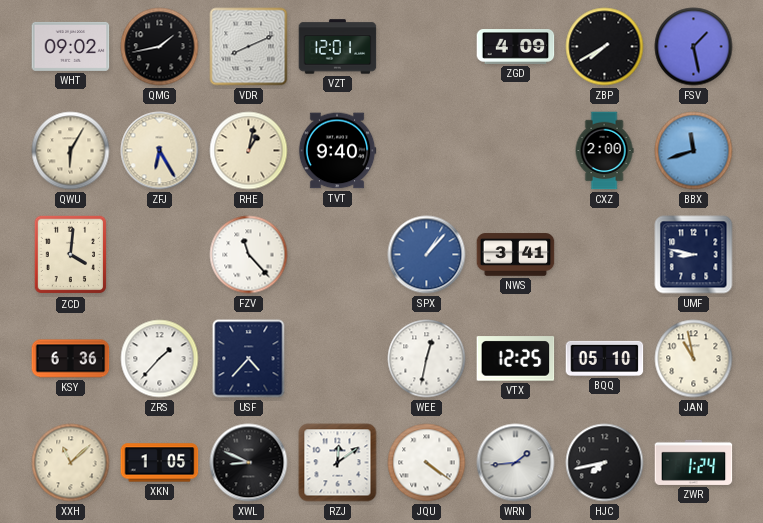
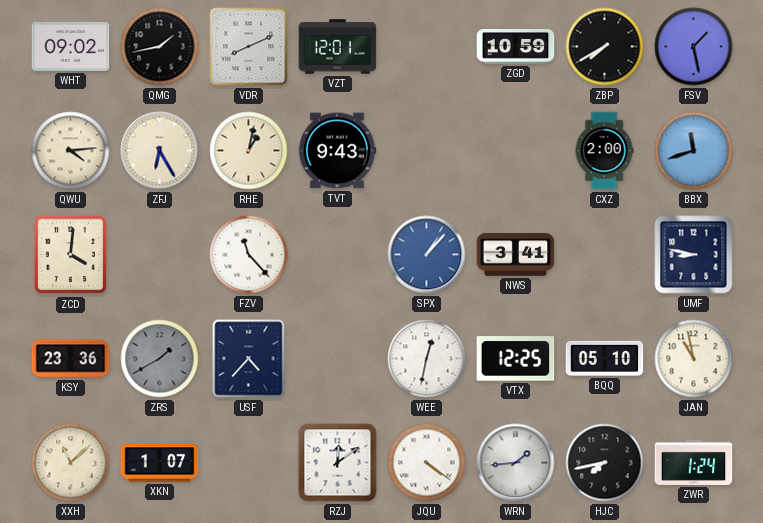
ZGD: 4:09 -> 10:59 (516, 47)
QWU: 6:05 -> 4:14 (71, 151)
TVT: 9:40 -> 9:43 (337, 151)
KSY: 6:36 -> 23:36 (71, 359)
ZRS: 1:37 -> 1:40 (160, 359)
ZRS dial: white -> grey (160, 359)
XKN: 1:05 -> 1:07 (160, 463)
XWL: 8:49 -> none (249, 463)
